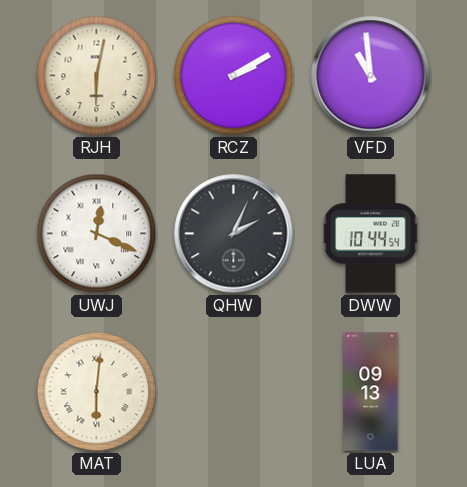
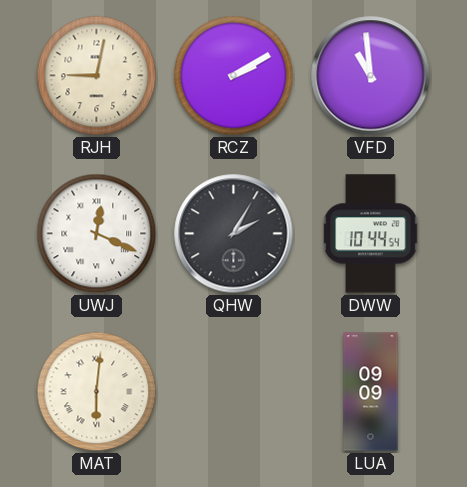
RJH: 6:02 -> 9:02 (97, 76)
QHW: 2:04 -> 2:05 (234, 234)
LUA: 09:13 -> 09:09 (371, 392)
